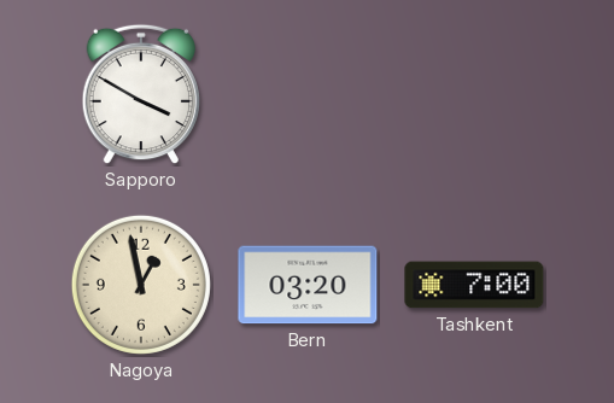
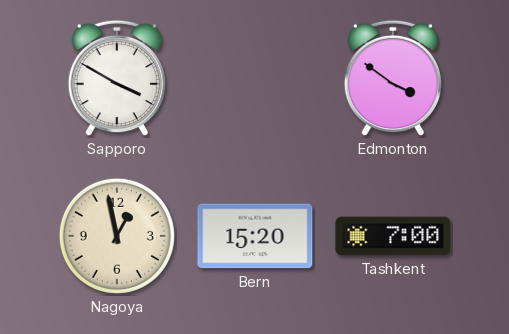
Edmonton: none -> 3:51 (392, 78)
Bern: 03:20 -> 15:20 (255, 236)
